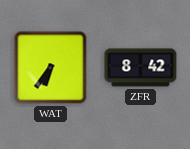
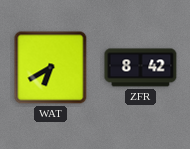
WAT: 6:36 -> 6:40 (51, 68)
